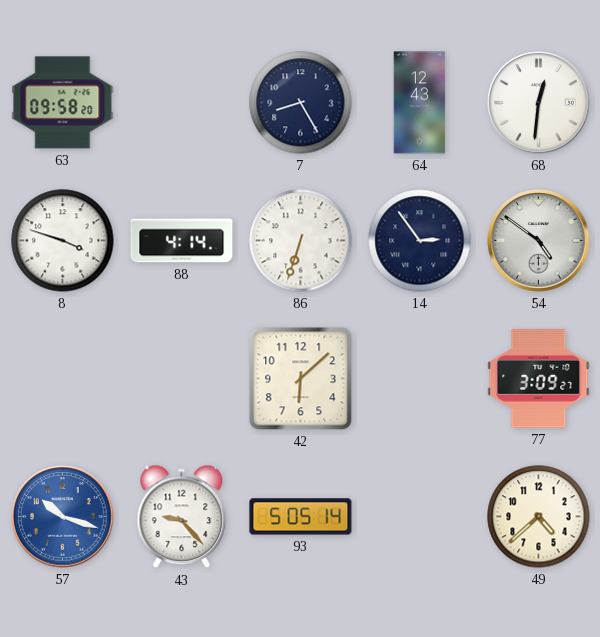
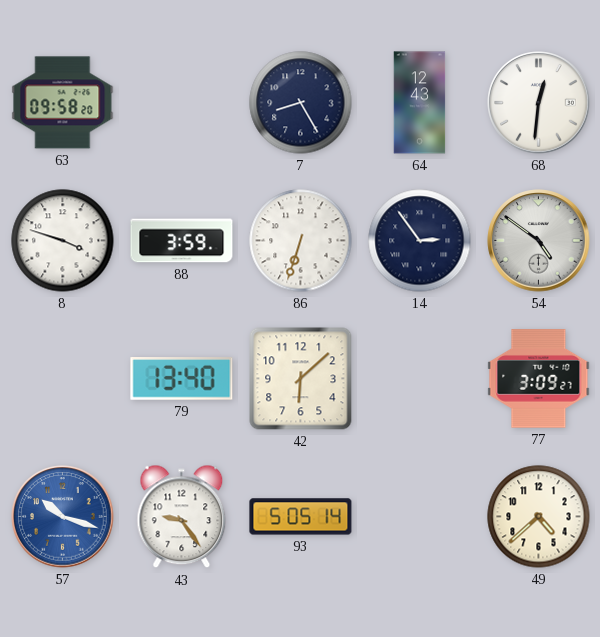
88: 4:14 -> 3:59 (182, 241)
79: none -> 13:40 (182, 379)
43: 9:23 -> 9:24 (182, 517)
